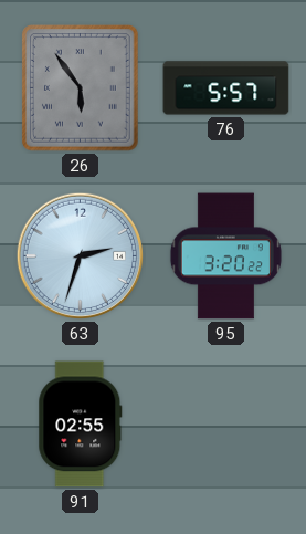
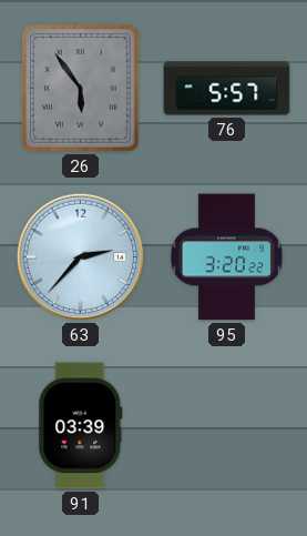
63: 2:33 -> 2:37 (81, 257)
91: 02:55 -> 03:39 (81, 426)
